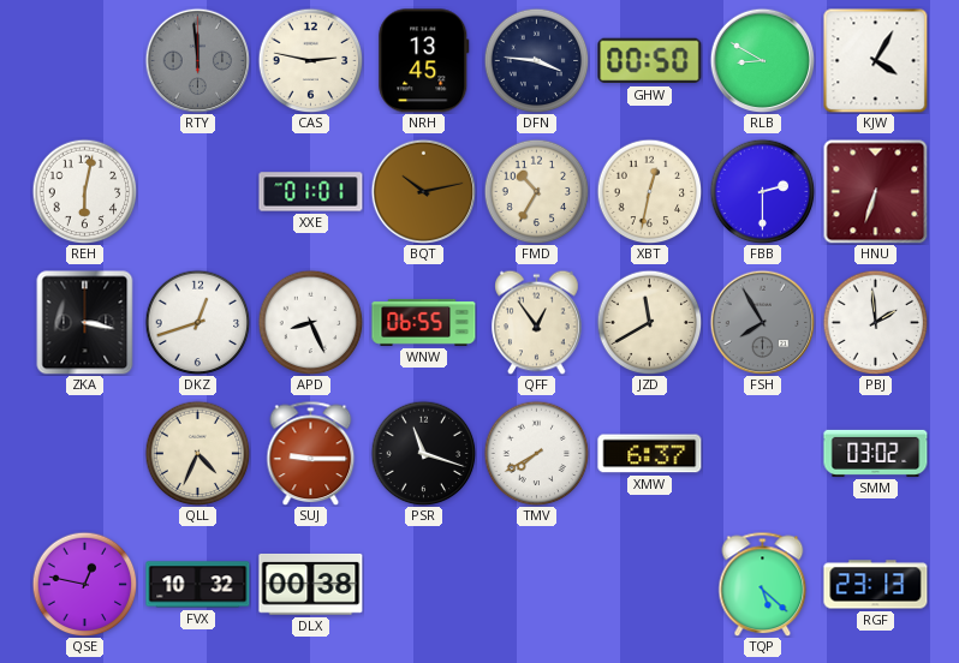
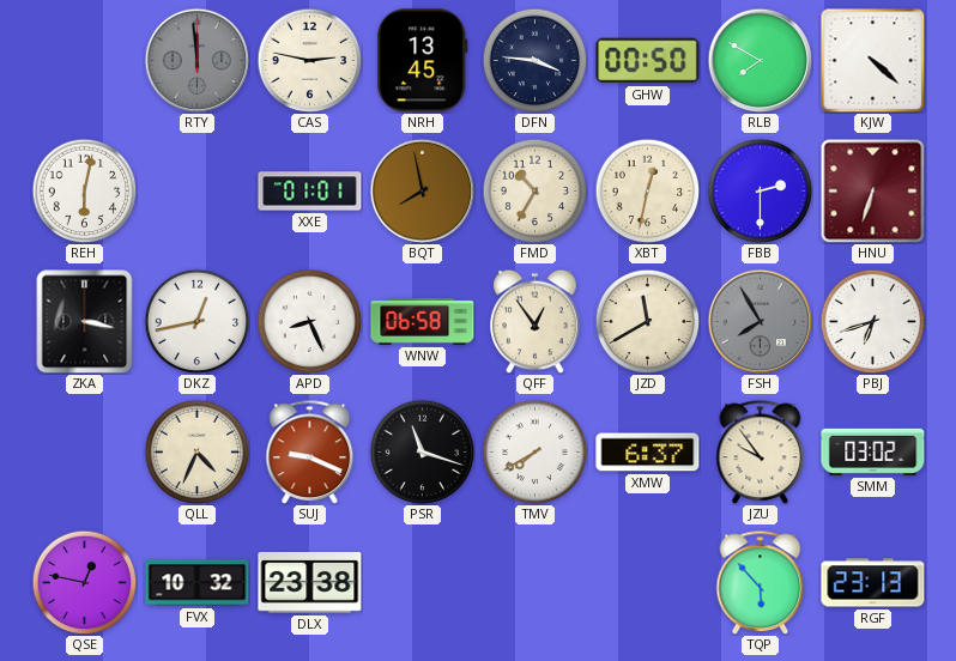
RLB: 8:50 -> 7:50 (760, 60)
KJW: 4:05 -> 4:22 (872, 60)
BQT: 10:13 -> 7:58 (422, 190)
DKZ: 12:42 -> 12:43 (196, 321)
WNW: 06:55 -> 06:58 (423, 321)
PBJ: 1:59 -> 6:42 (872, 321)
SUJ: 9:15 -> 9:19 (310, 451)
JZU: none -> 9:54 (761, 451)
DLX: 00:38 -> 23:38 (310, 582)
TQP: 5:22 -> 5:53 (761, 582)
